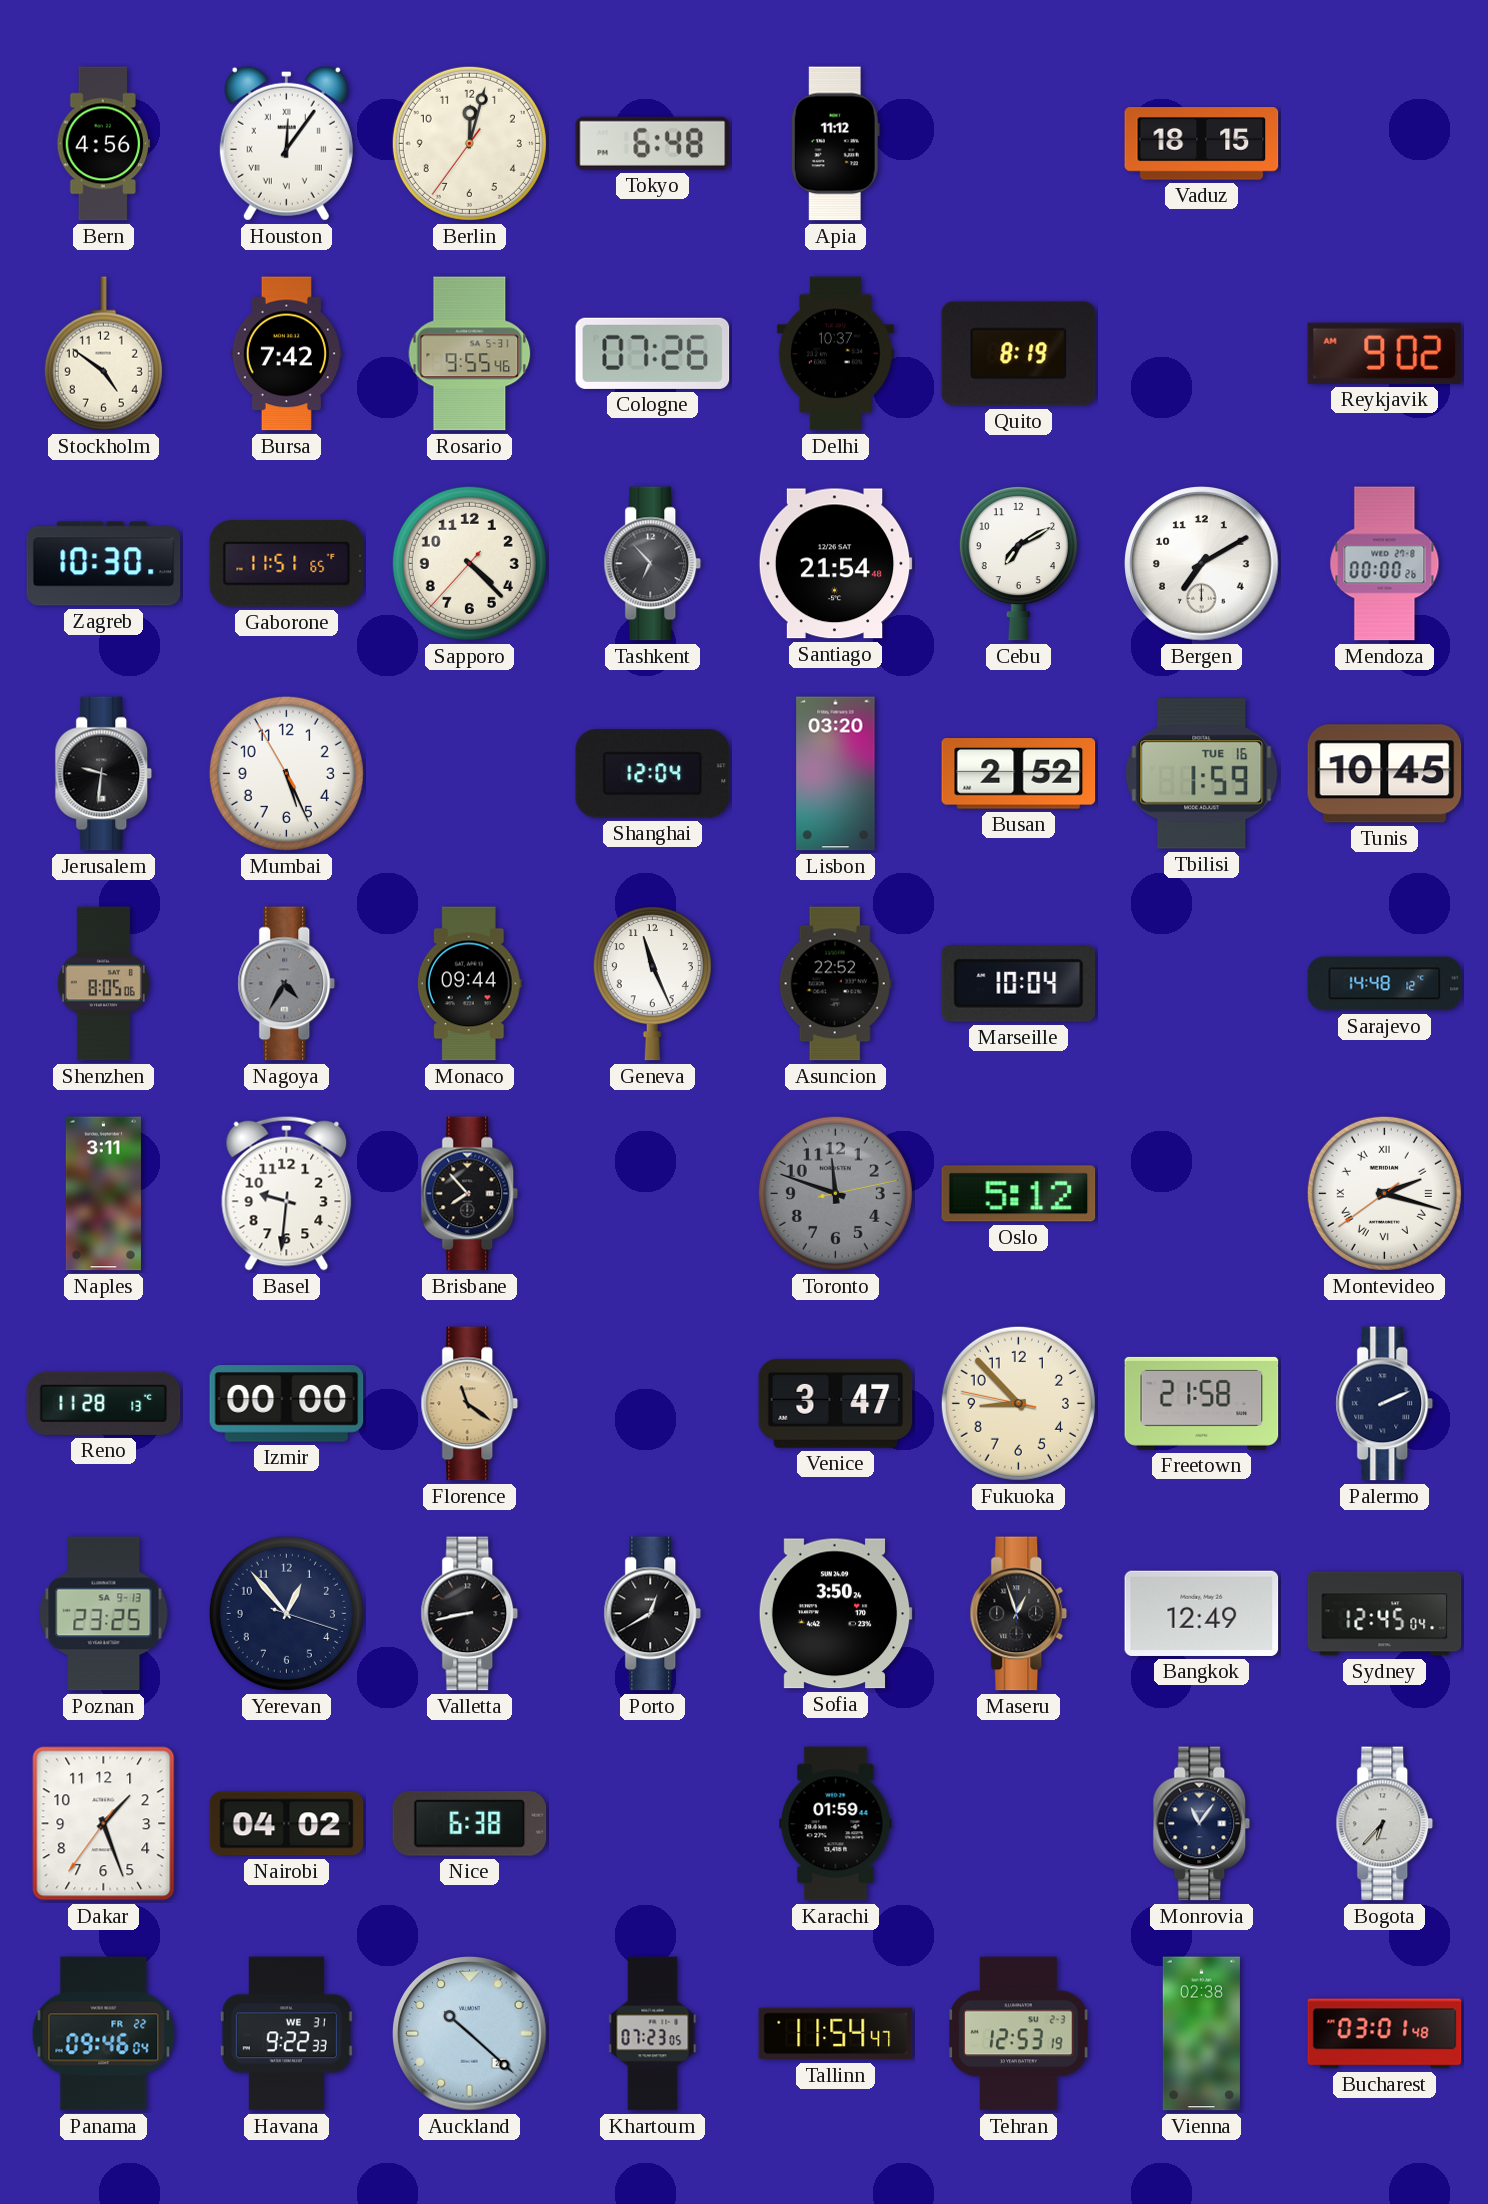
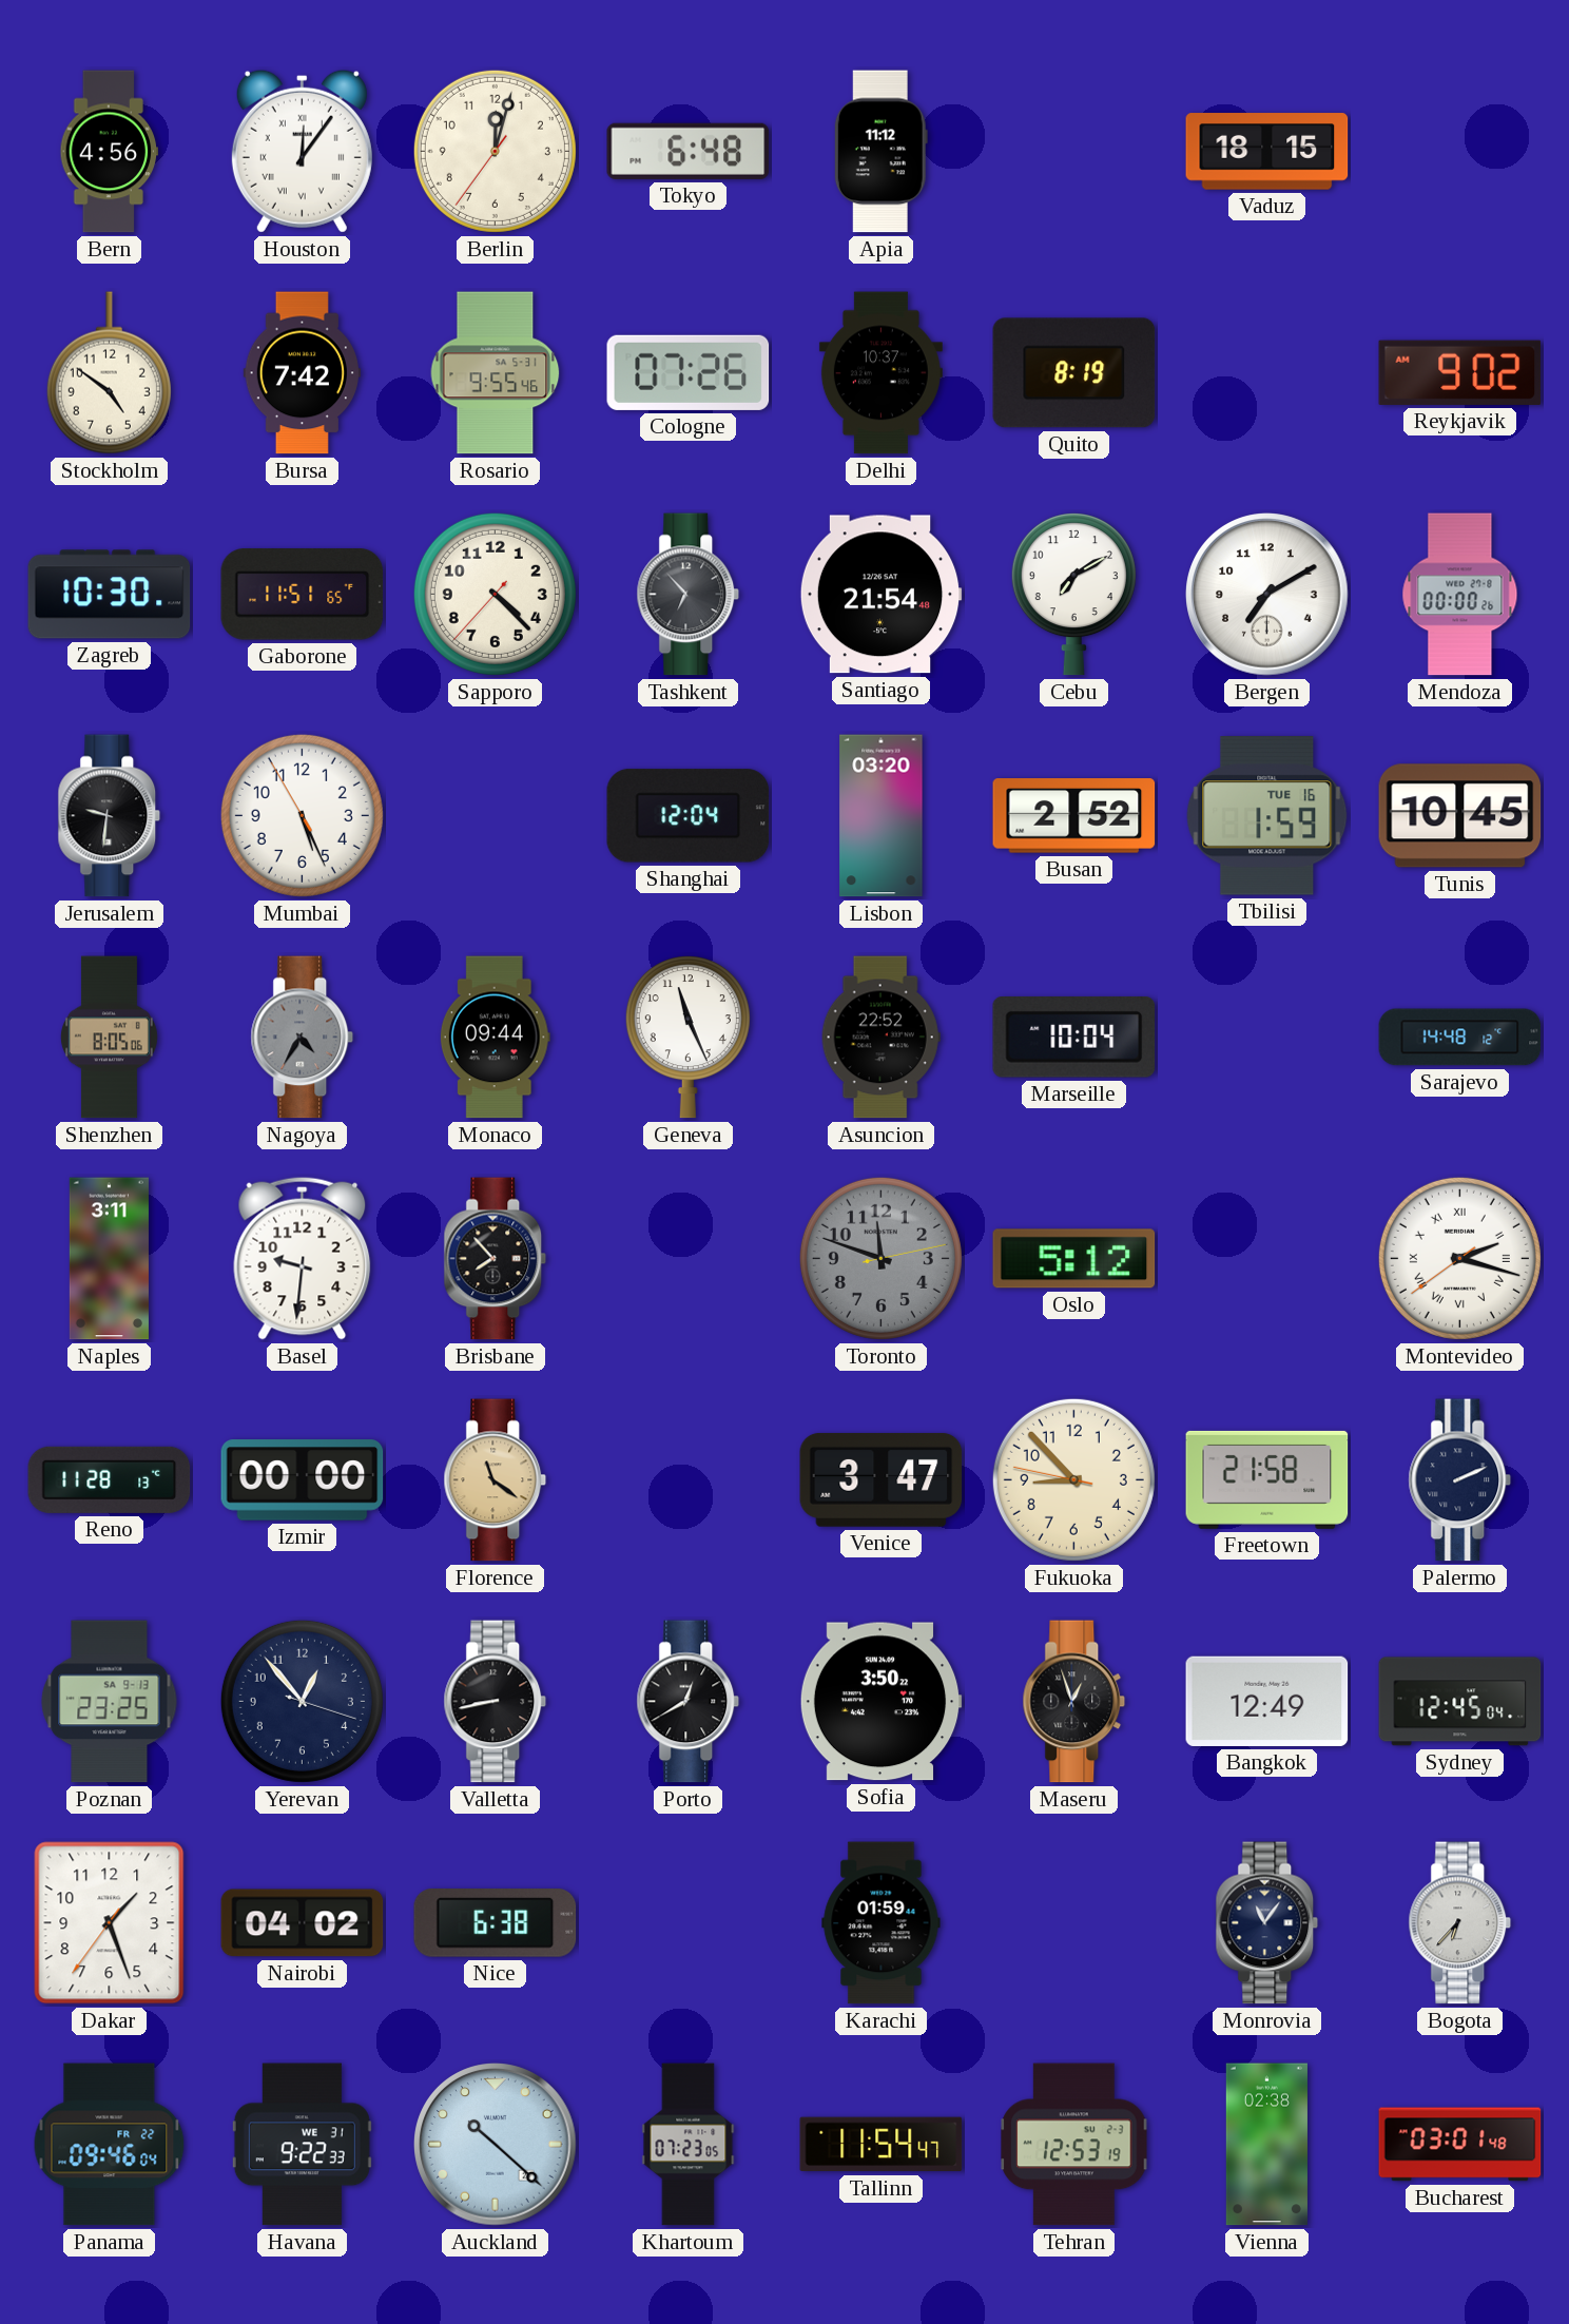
Sofia: 3:50:24 -> 3:50:22 (880, 1702)
